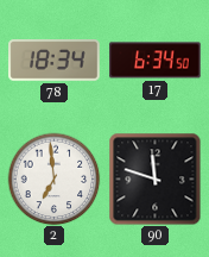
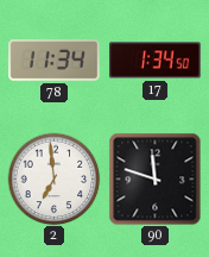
78: 18:34 -> 11:34 (55, 61)
17: 6:34 -> 1:34 (156, 61)
